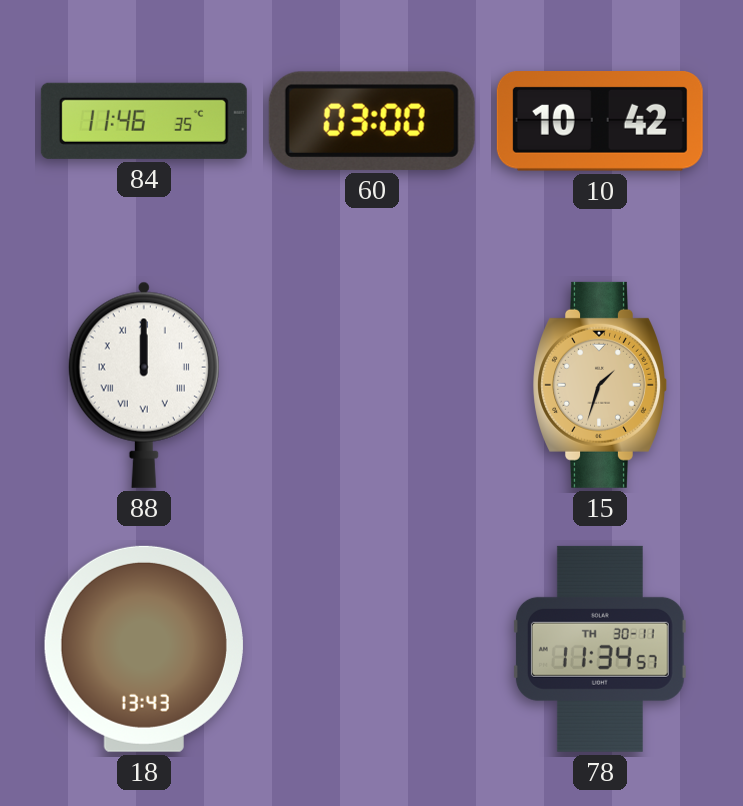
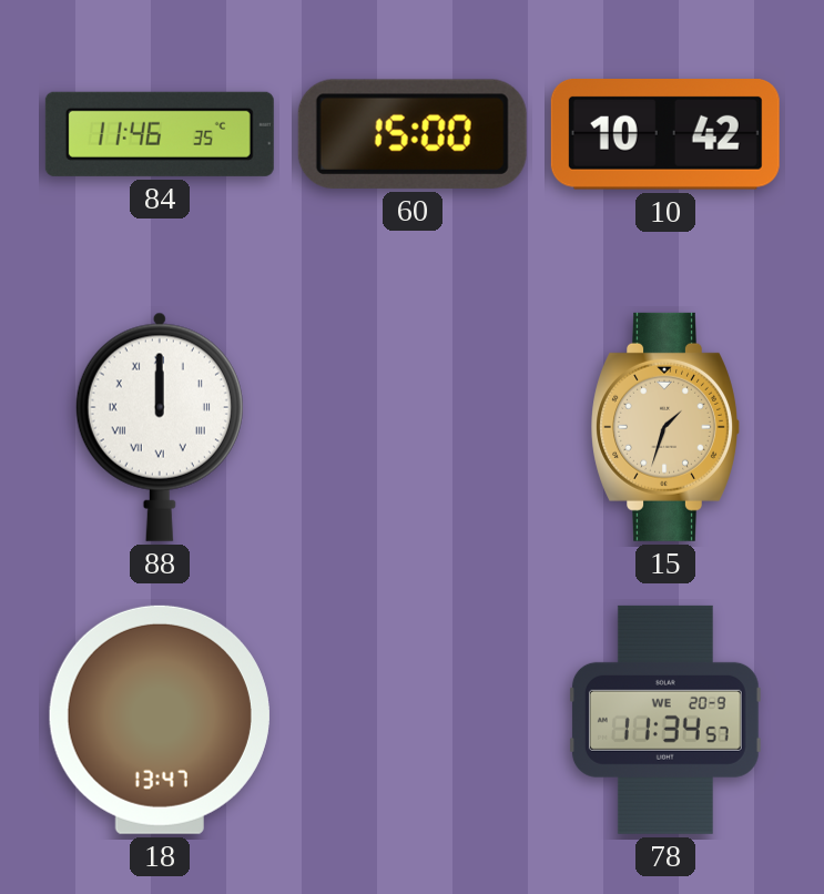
60: 03:00 -> 15:00 (413, 134)
18: 13:43 -> 13:47 (160, 720)
78 date: TH 30-11 -> WE 20-9 (665, 720)
